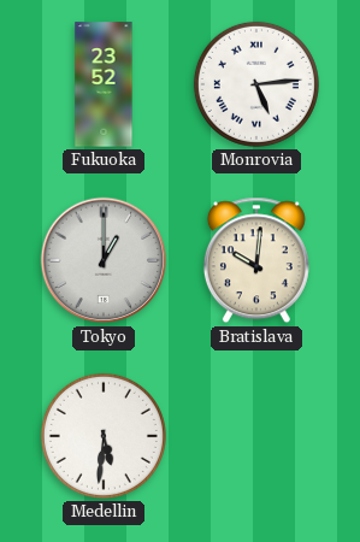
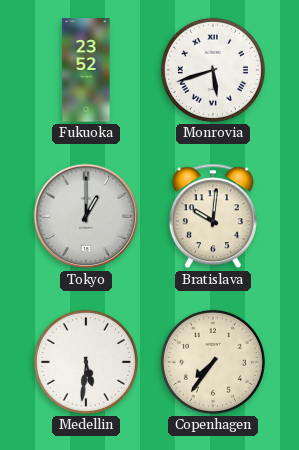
Monrovia: 5:14 -> 5:42 (213, 70)
Copenhagen: none -> 7:36 (213, 362)
